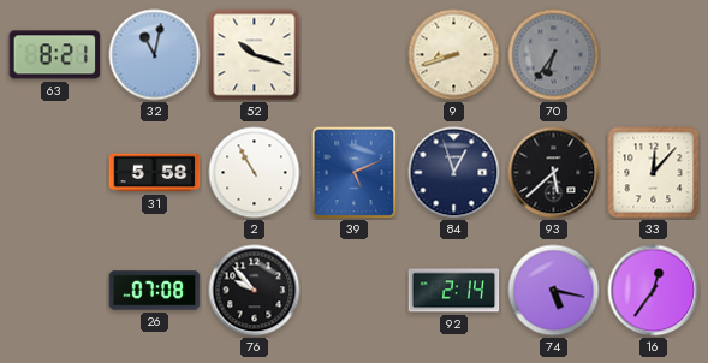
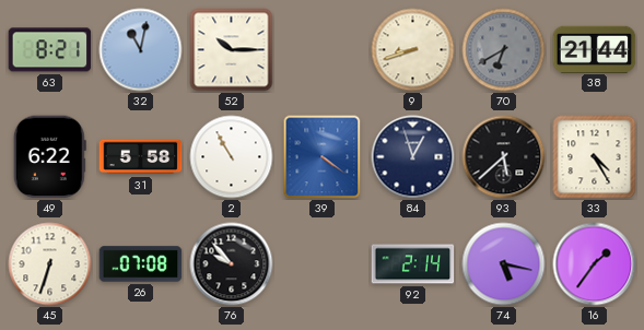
52: 10:18 -> 10:15 (232, 50)
70: 6:36 -> 6:40 (504, 50)
38: none -> 21:44 (595, 49)
49: none -> 6:22 (49, 157)
39: 5:11 -> 4:21 (323, 157)
33: 12:07 -> 4:25 (595, 157)
45: none -> 6:33 (50, 264)
16: 12:36 -> 1:36 (595, 264)
